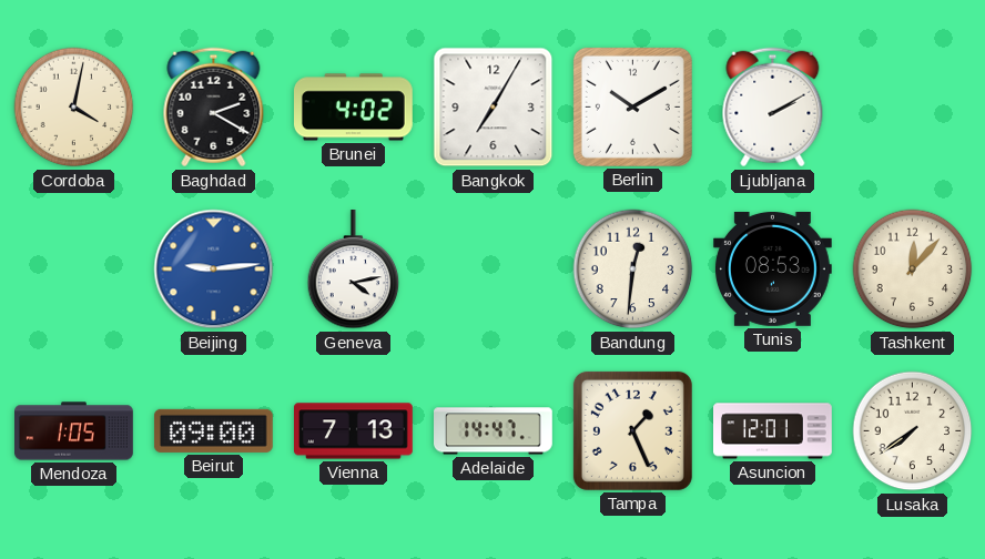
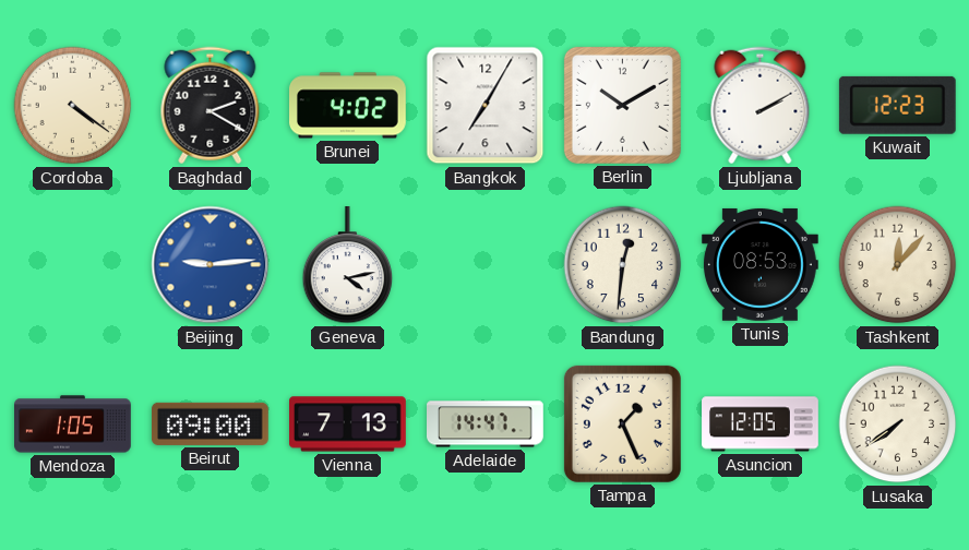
Cordoba: 4:02 -> 4:21 (73, 106)
Kuwait: none -> 12:23 (897, 105)
Asuncion: 12:01 -> 12:05 (761, 425)
